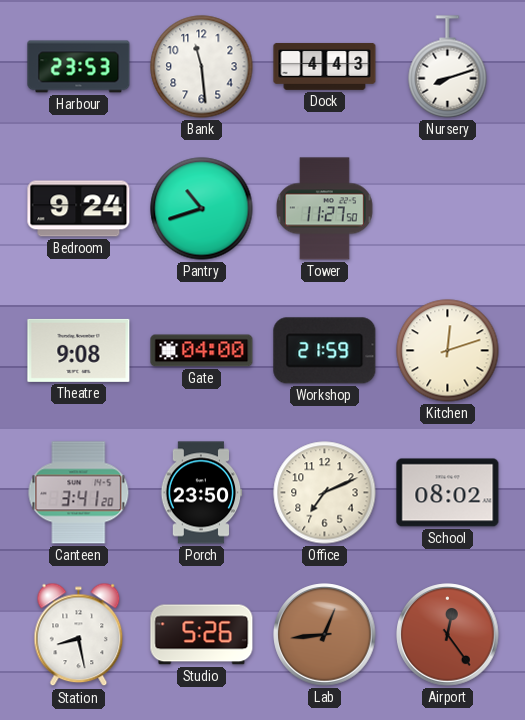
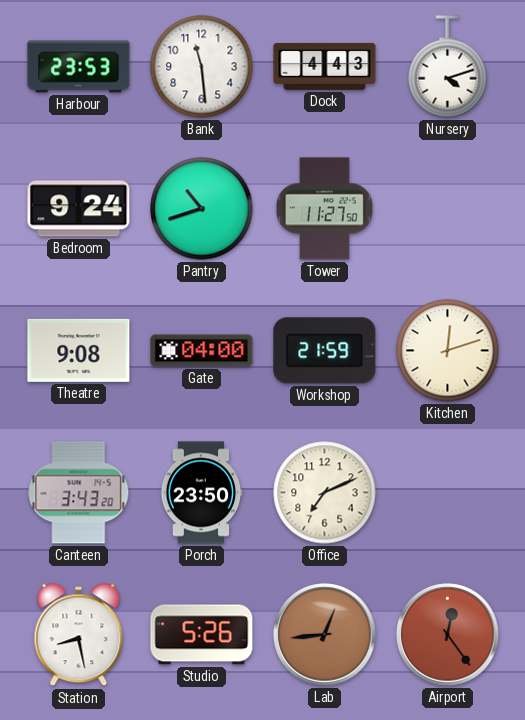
Nursery: 8:12 -> 4:12 (448, 67)
Canteen: 3:41 -> 3:43 (79, 493)
School: 08:02 -> none (448, 493)
